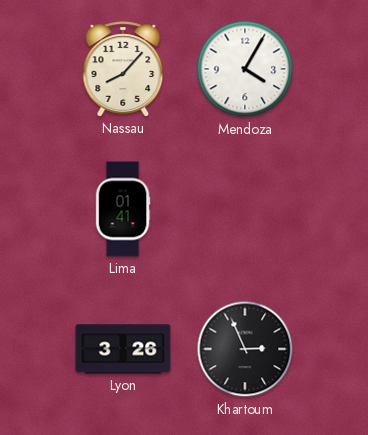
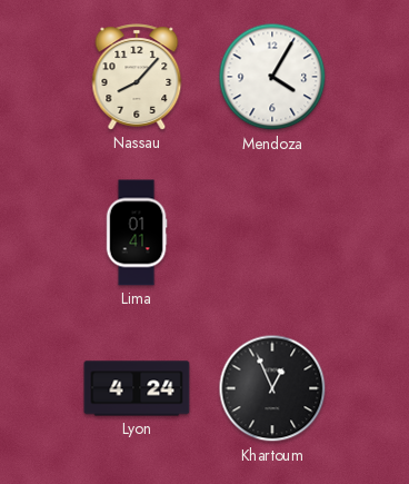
Lyon: 3:26 -> 4:24 (137, 388)
Khartoum: 2:56 -> 12:56 (272, 388)
